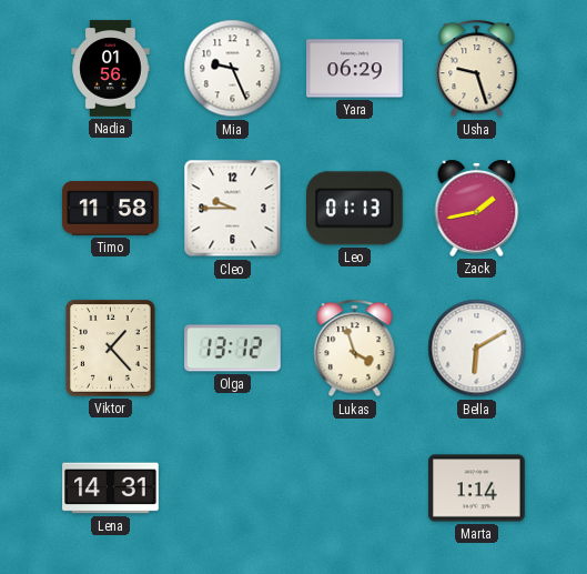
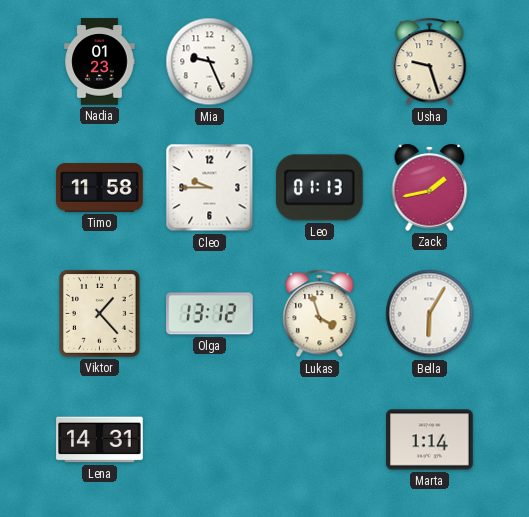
Nadia: 01:56 -> 01:23 (100, 62)
Yara: 06:29 -> none (355, 69)
Bella: 6:10 -> 6:05 (430, 314)
